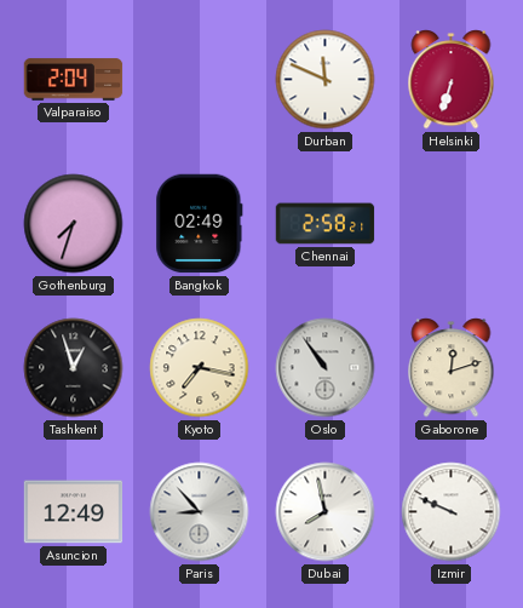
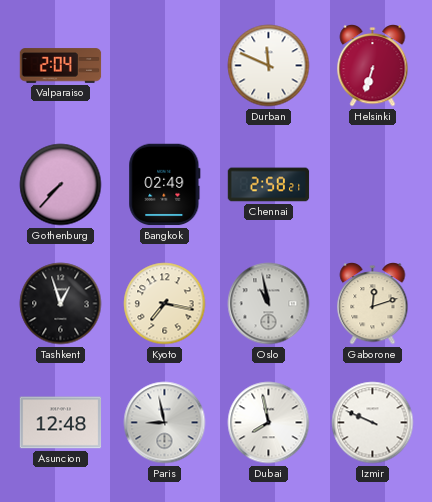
Gothenburg: 7:33 -> 7:37 (61, 185)
Oslo: 10:54 -> 10:58 (269, 304)
Asuncion: 12:49 -> 12:48 (61, 423)
Paris: 8:53 -> 8:58 (165, 423)
